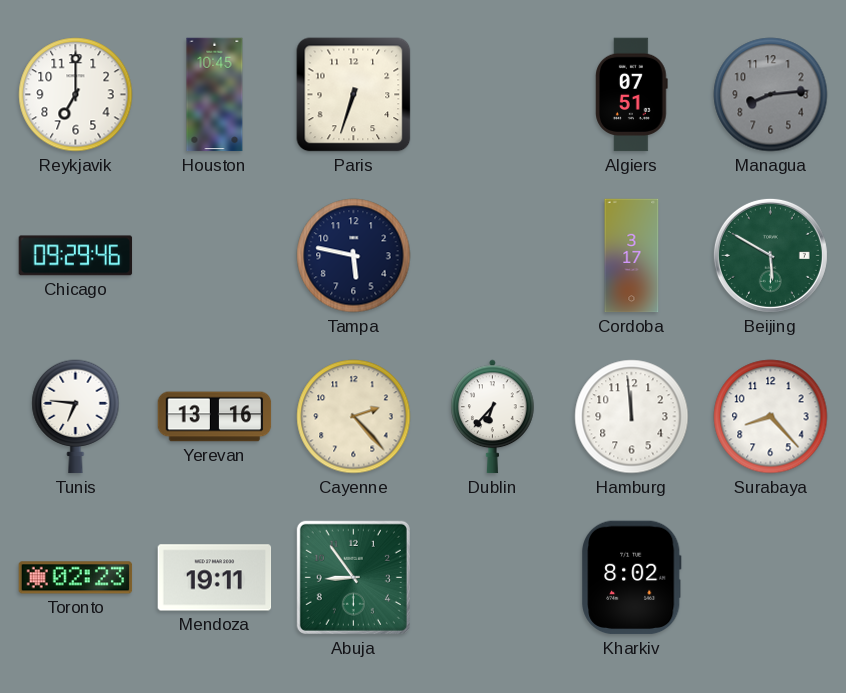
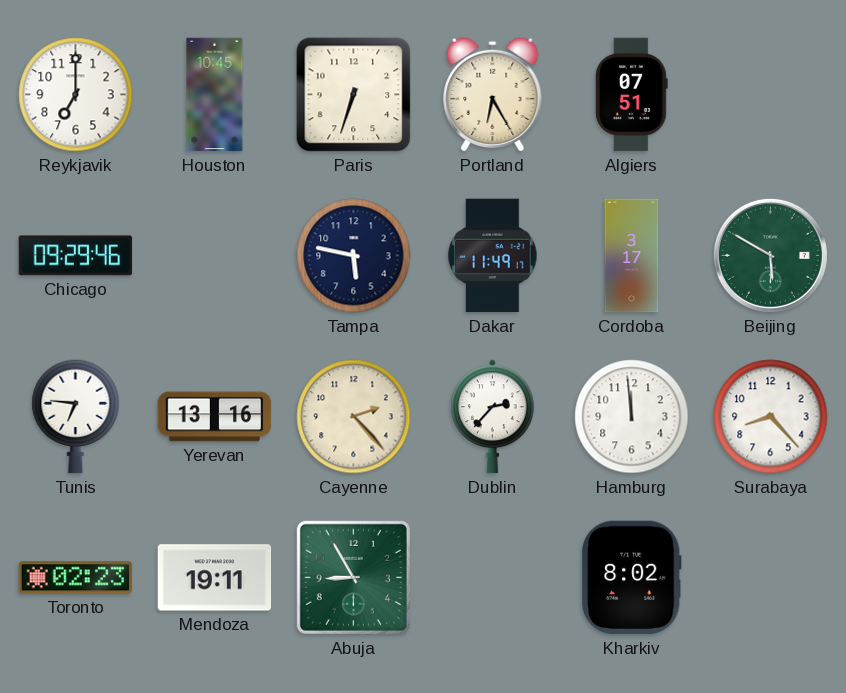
Portland: none -> 6:25 (493, 94)
Managua: 8:14 -> none (771, 95)
Dakar: none -> 11:49 (493, 256)
Dublin: 6:37 -> 2:37 (493, 417)
Abuja: 8:54 -> 8:55 (353, 577)
